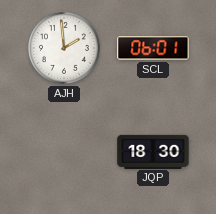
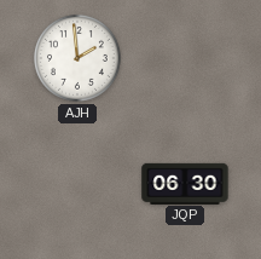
SCL: 06:01 -> none (153, 48)
JQP: 18:30 -> 06:30 (185, 183)
